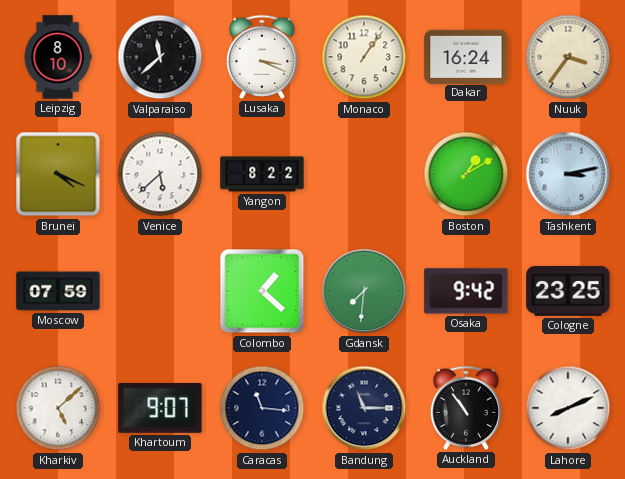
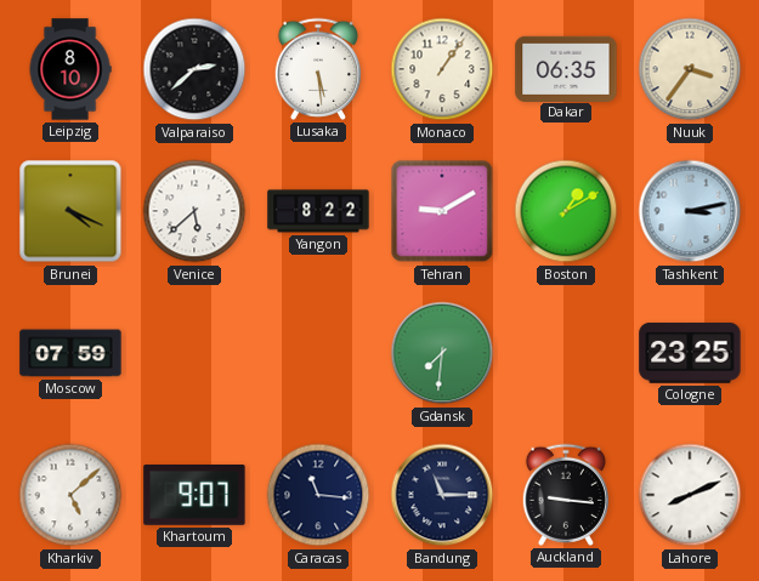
Valparaiso: 11:38 -> 2:38 (194, 69)
Lusaka: 3:19 -> 5:29 (317, 69)
Dakar: 16:24 -> 06:35 (566, 68)
Tehran: none -> 9:10 (442, 211)
Colombo: 1:22 -> none (262, 291)
Osaka: 9:42 -> none (466, 291)
Auckland: 10:54 -> 9:16 (565, 495)
